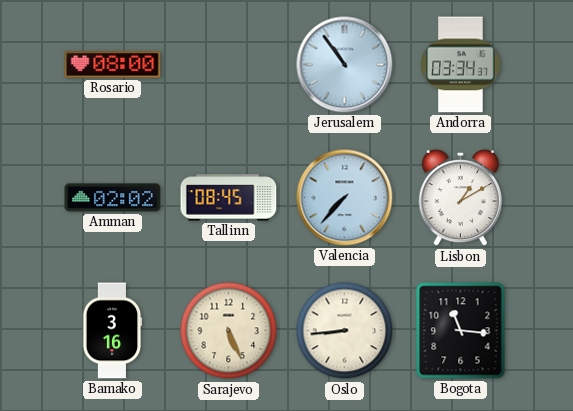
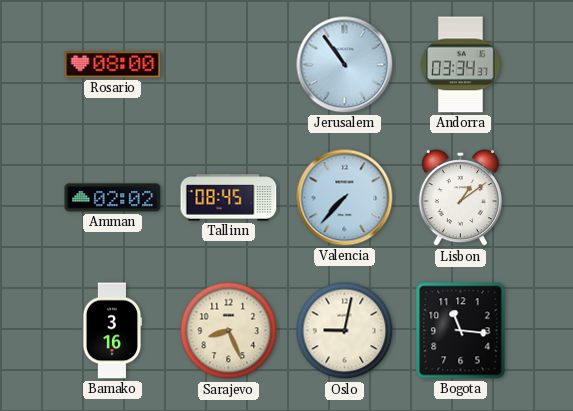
Lisbon: 1:10 -> 1:09 (460, 198)
Sarajevo: 5:26 -> 8:26 (229, 331)
Oslo: 8:44 -> 9:02 (345, 331)
